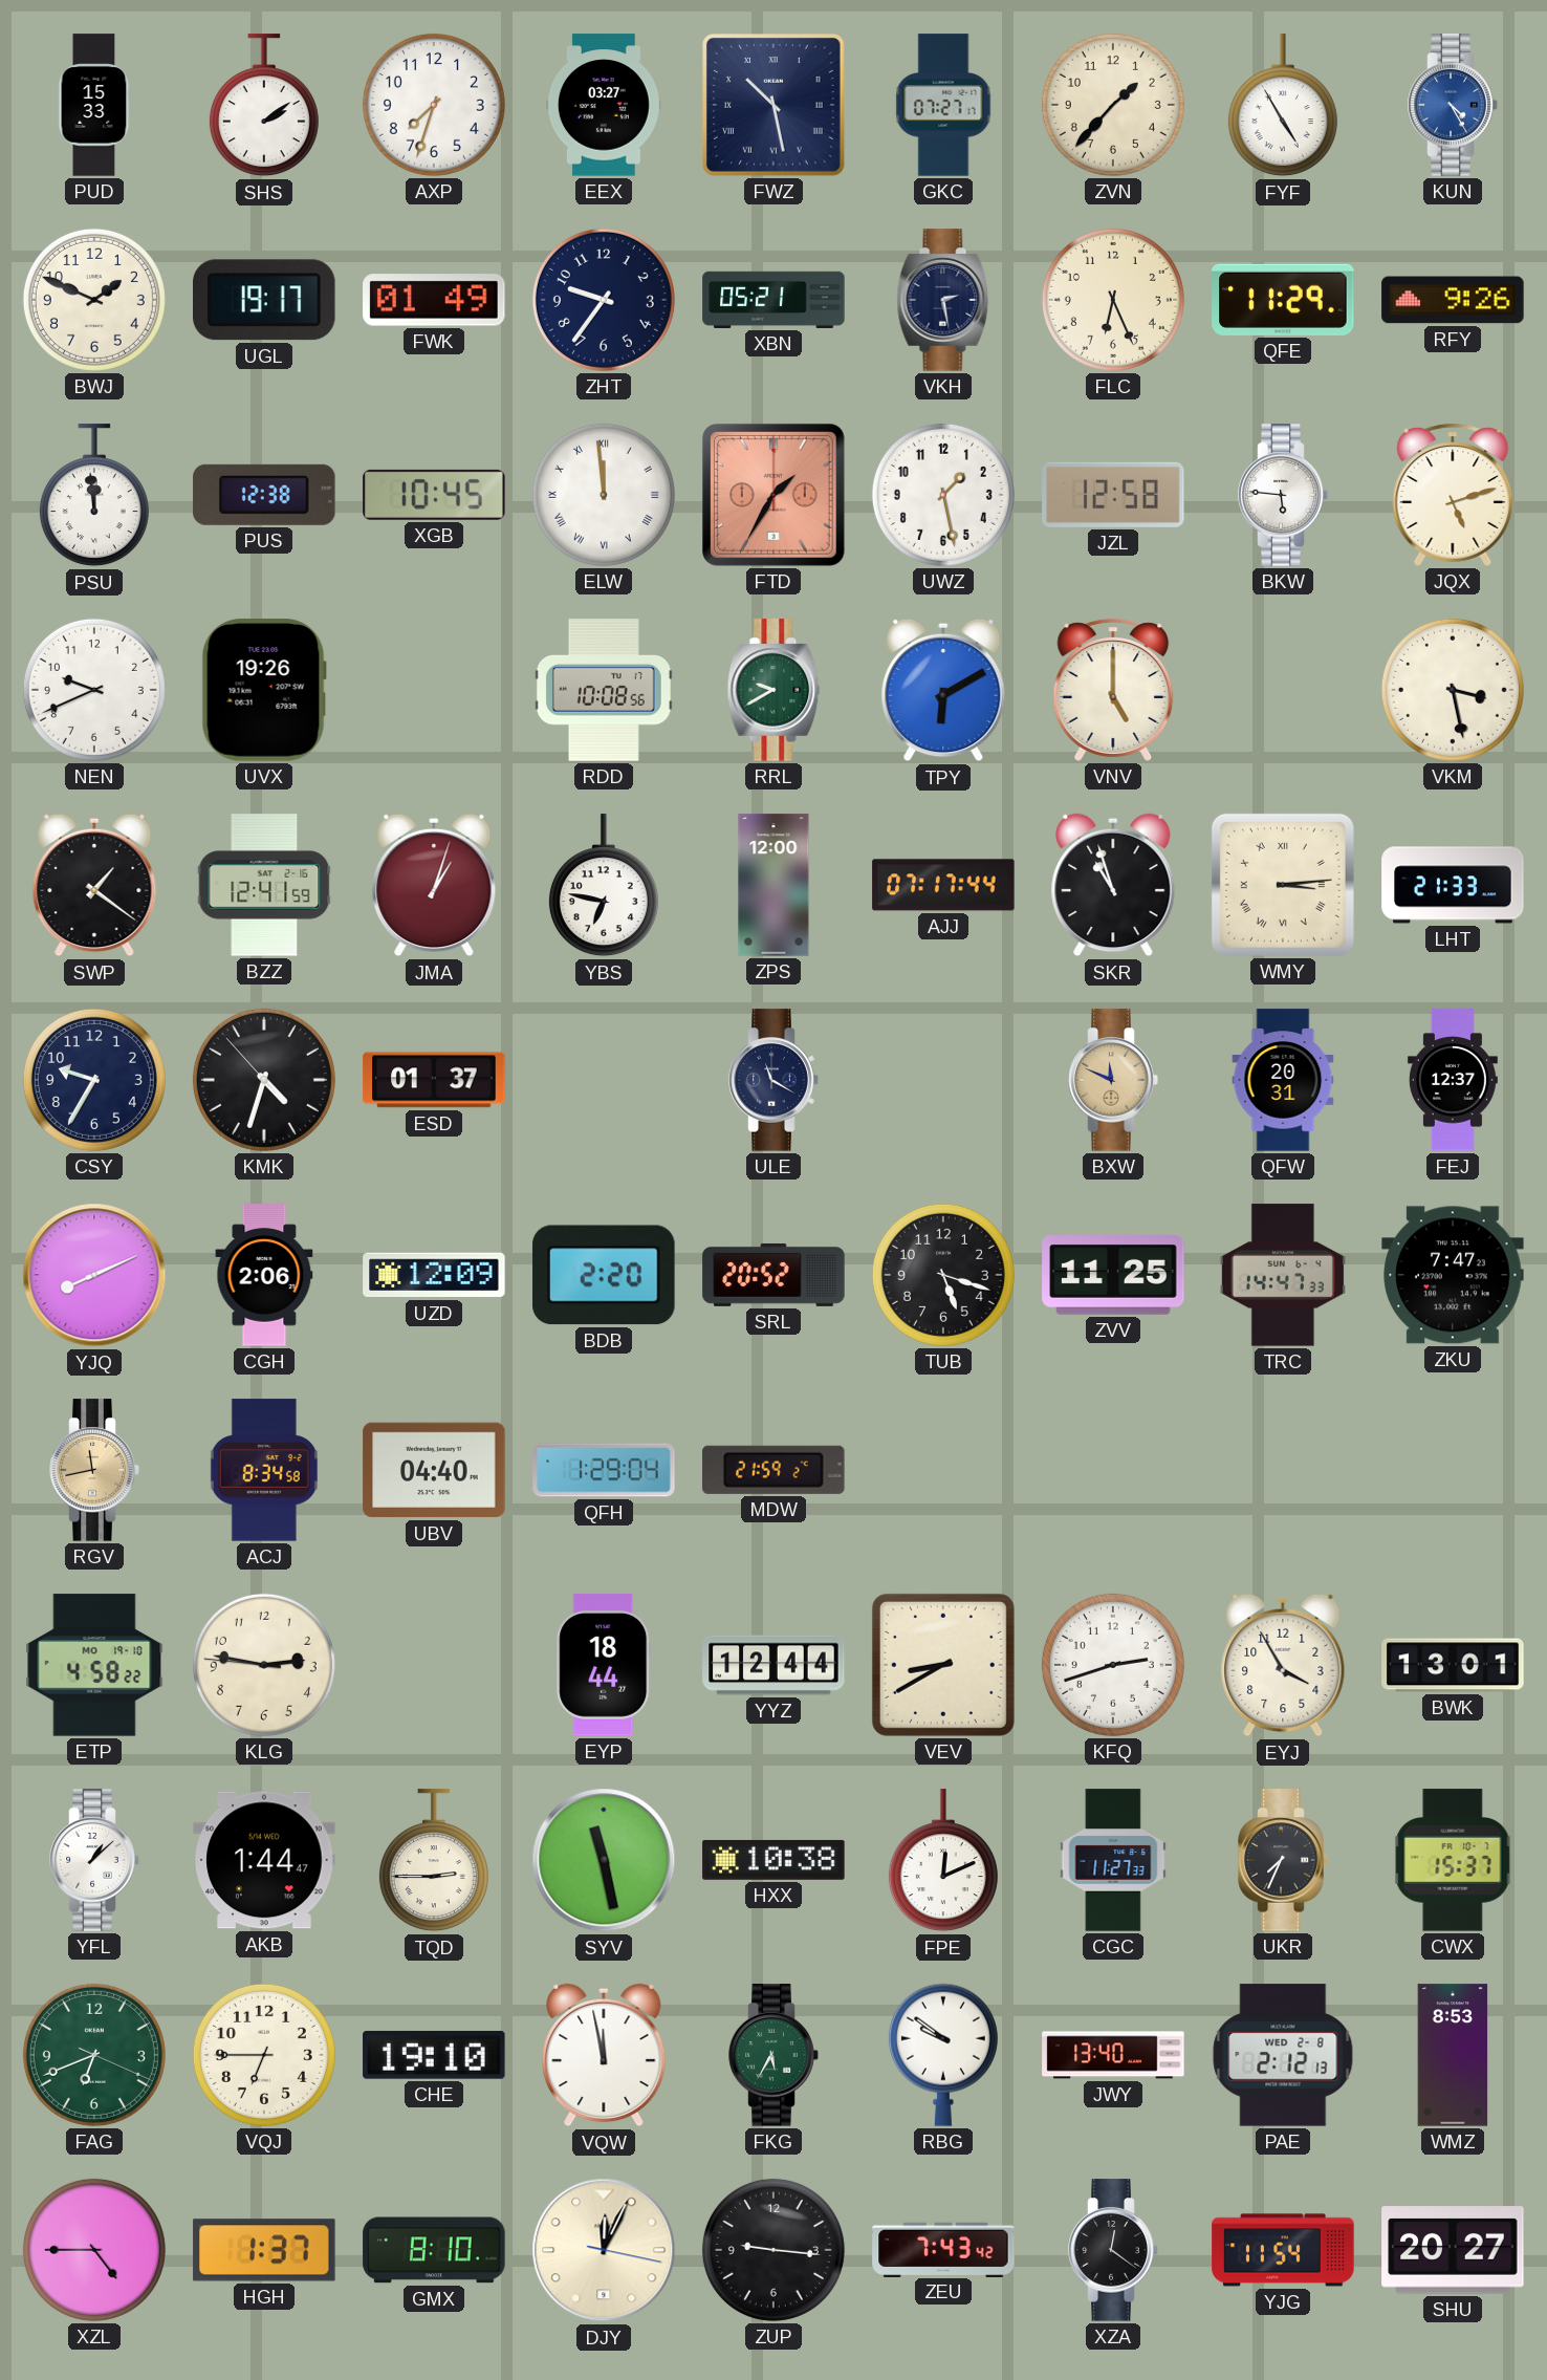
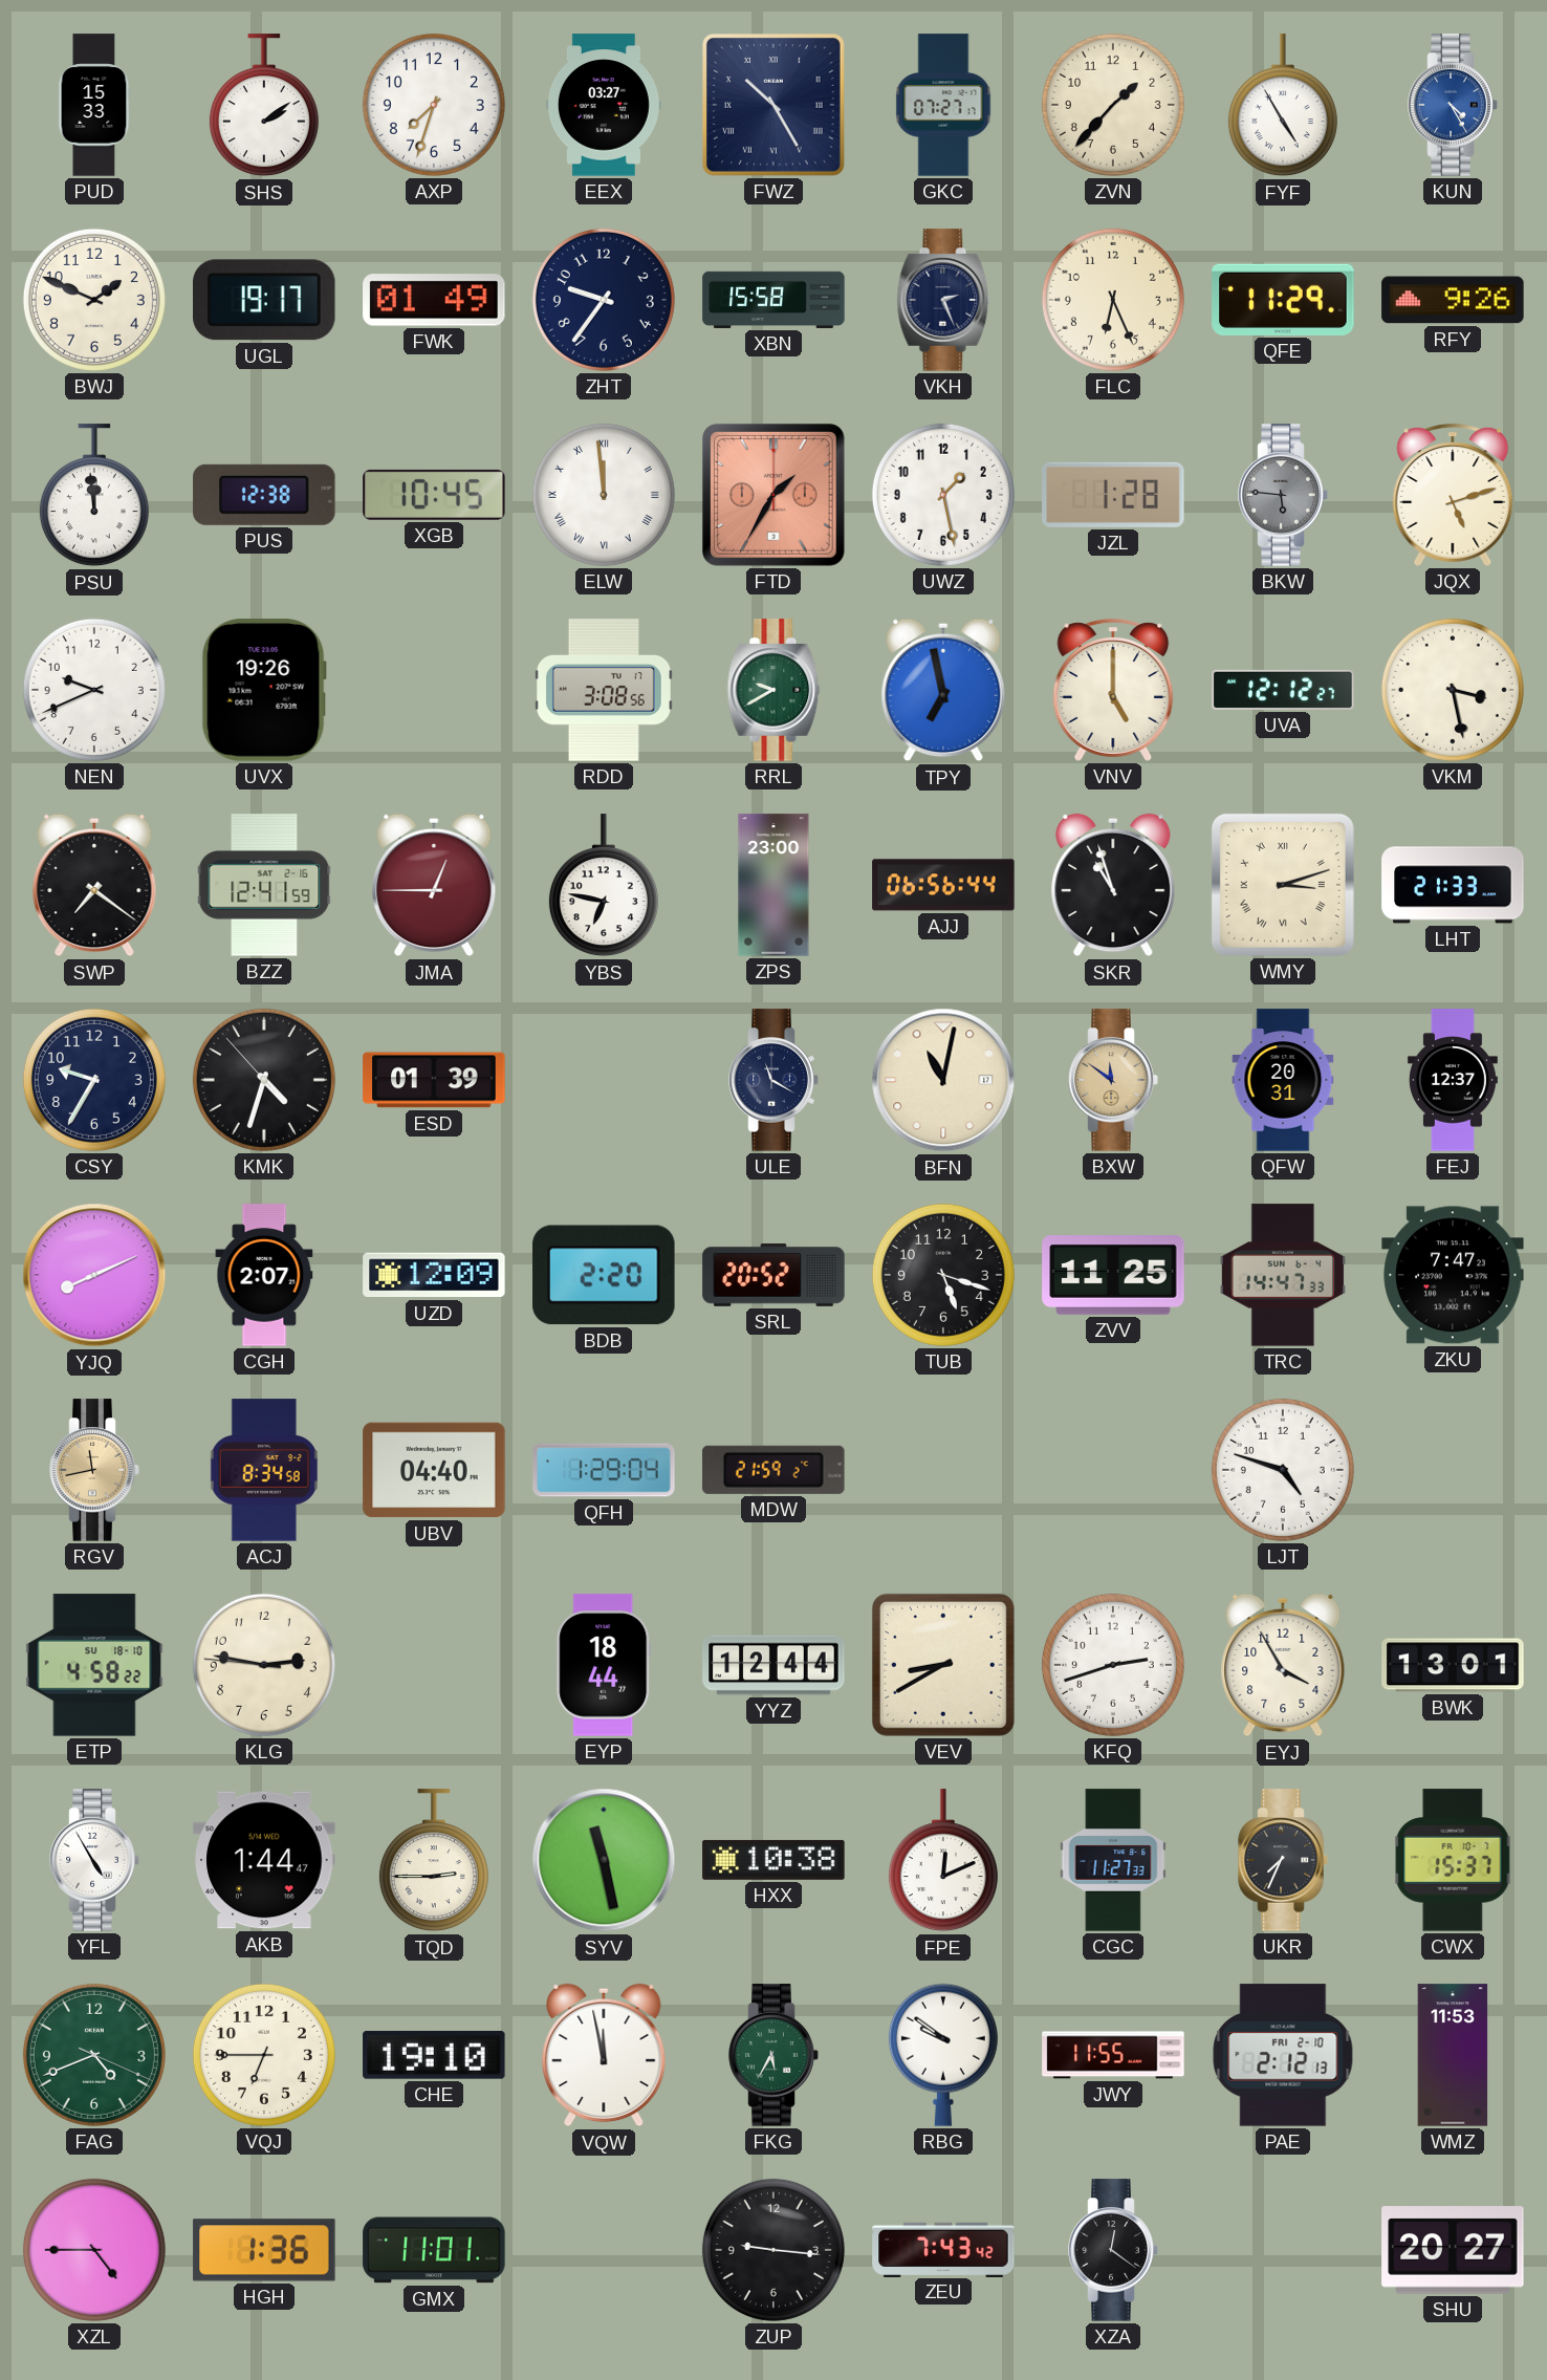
FWZ: 10:28 -> 10:25 (775, 106)
XBN: 05:21 -> 15:58 (773, 300)
VKH: 2:28 -> 2:26 (943, 300)
JZL: 12:58 -> 1:28 (1113, 495)
BKW dial: white -> grey (1283, 495)
RDD: 10:08 -> 3:08 (604, 690)
TPY: 6:10 -> 6:58 (943, 690)
UVA: none -> 12:12 (1283, 690)
SWP: 1:21 -> 7:21 (94, 885)
JMA: 1:03 -> 12:45 (434, 885)
ZPS: 12:00 -> 23:00 (773, 885)
AJJ: 07:17 -> 06:56 (943, 885)
WMY: 3:14 -> 3:12 (1283, 885)
ESD: 01:37 -> 01:39 (434, 1080)
BFN: none -> 11:02 (943, 1080)
BXW: 11:49 -> 11:51 (1113, 1080)
CGH: 2:06 -> 2:07 (264, 1275)
LJT: none -> 4:48 (1283, 1470)
ETP date: MO 19-10 -> SU 18-10 (94, 1665)
YFL: 1:08 -> 4:55 (94, 1860)
FAG: 6:41 -> 4:41 (94, 2055)
JWY: 13:40 -> 11:55 (1113, 2055)
PAE date: WED 2-8 -> FRI 2-10 (1283, 2055)
WMZ: 8:53 -> 11:53 (1453, 2055)
HGH: 1:37 -> 1:36 (264, 2250)
GMX: 8:10 -> 11:01 (434, 2250)
DJY: 12:04 -> none (604, 2250)
YJG: 11:54 -> none (1283, 2250)
